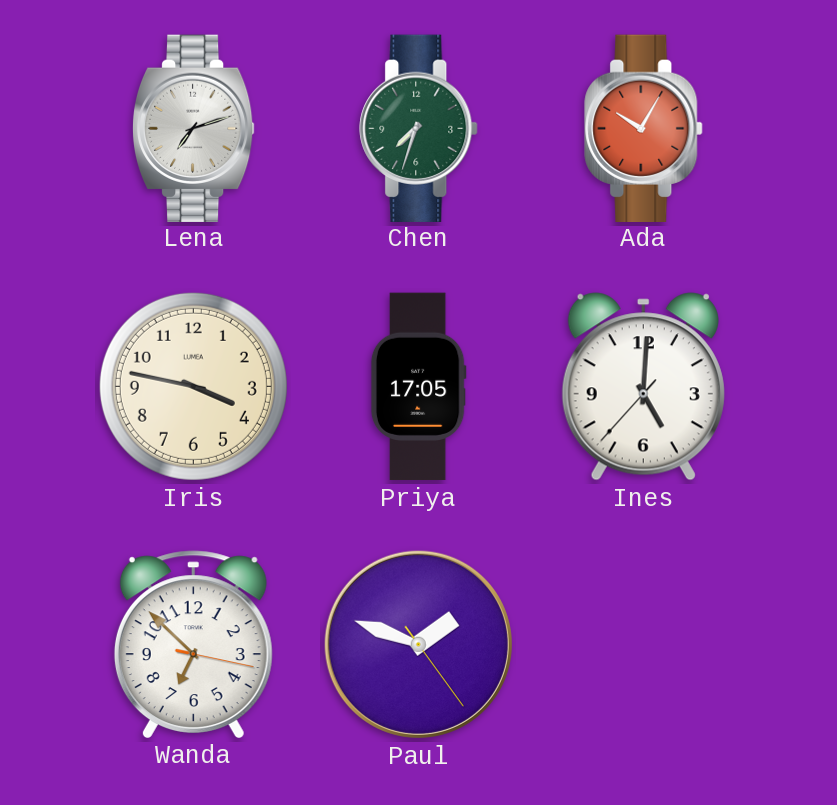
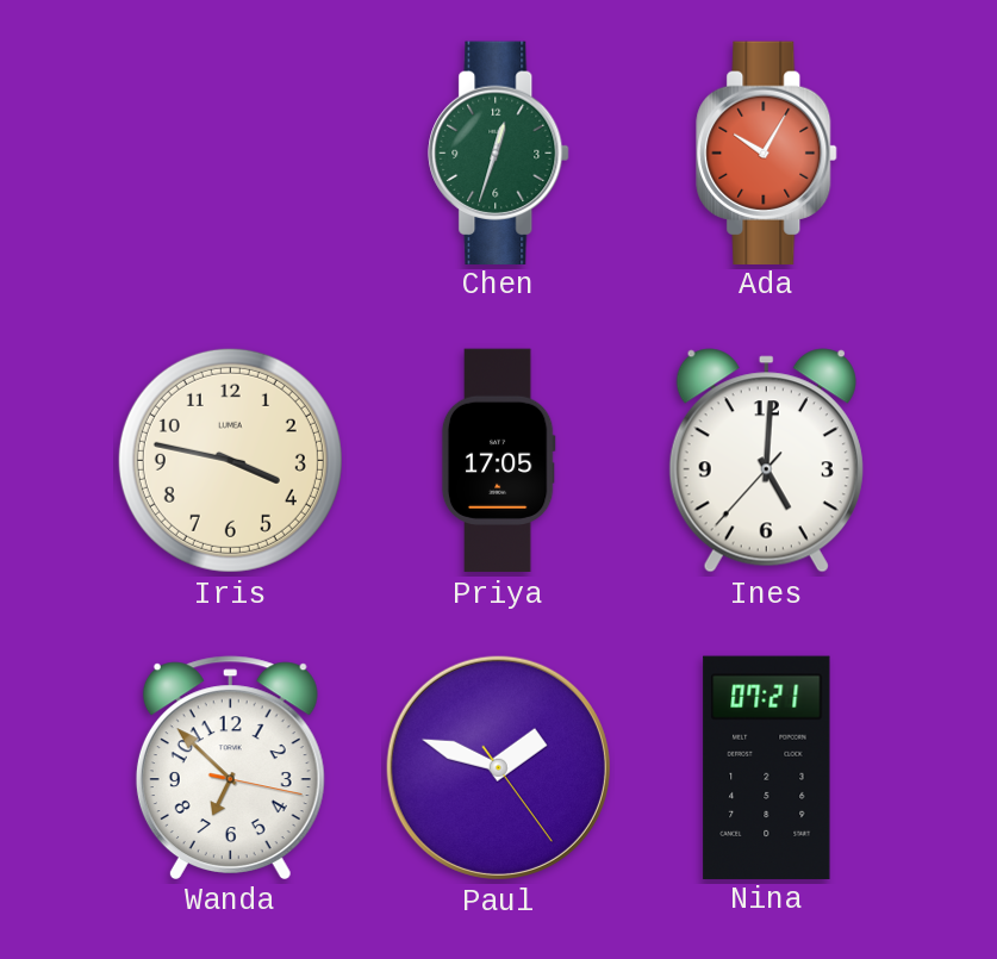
Lena: 7:12 -> none (193, 128)
Chen: 7:33 -> 12:33 (499, 152)
Nina: none -> 07:21 (767, 767)
